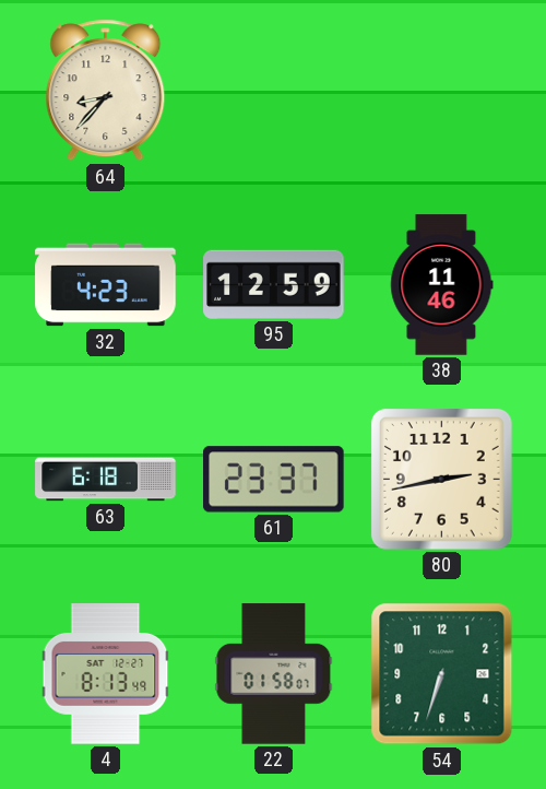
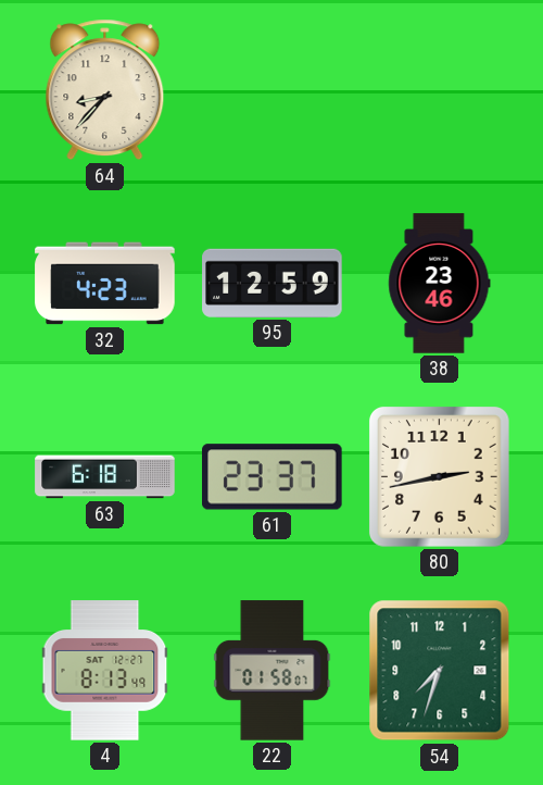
38: 11:46 -> 23:46 (440, 284)
54: 6:33 -> 7:33 (440, 671)
